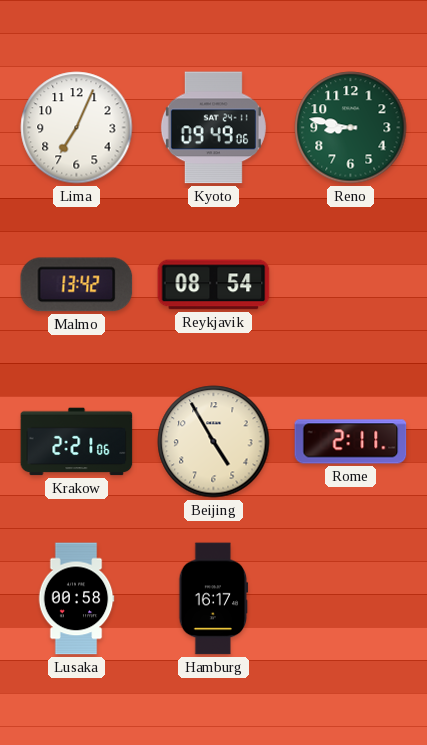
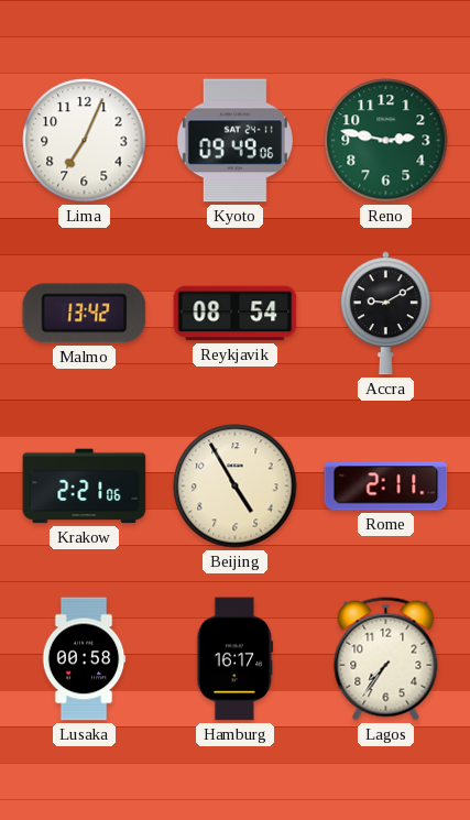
Reno: 8:47 -> 2:47 (386, 141)
Accra: none -> 9:10 (385, 314)
Lagos: none -> 7:36 (386, 659)
